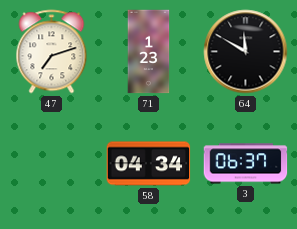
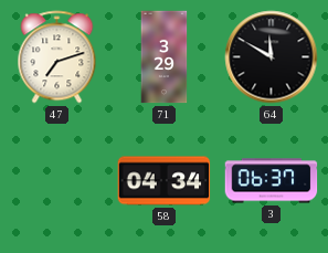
71: 1:23 -> 3:29 (165, 57)
